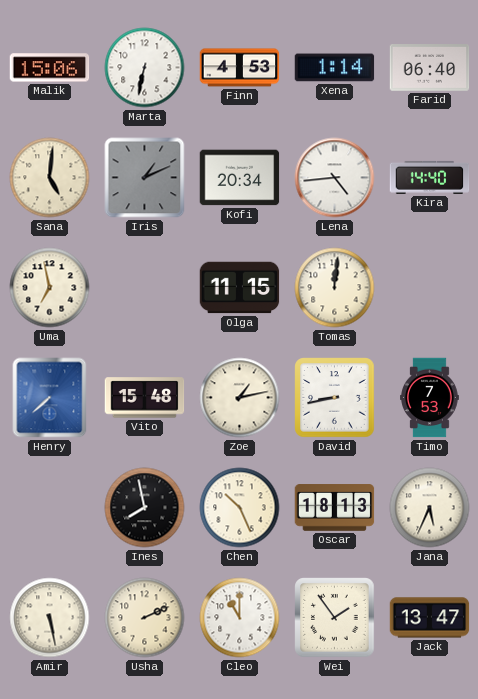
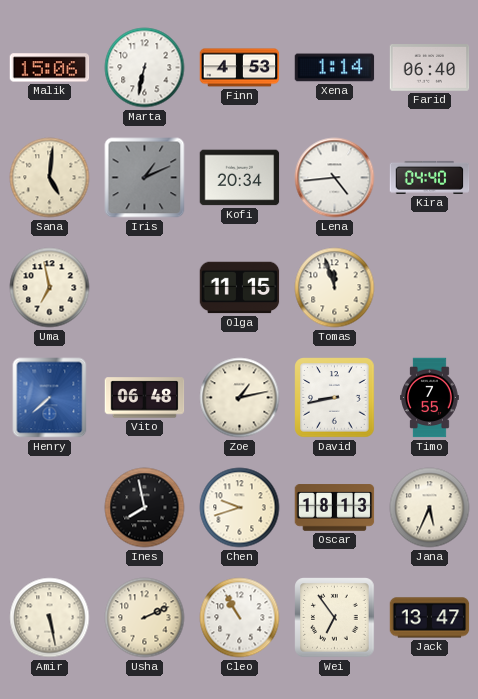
Kira: 14:40 -> 04:40 (430, 177)
Tomas: 12:01 -> 11:57 (335, 288)
Vito: 15:48 -> 06:48 (145, 398)
Timo: 7:53 -> 7:55 (430, 398)
Chen: 10:26 -> 9:42 (240, 508)
Cleo: 11:00 -> 10:55 (240, 618)
Wei: 1:54 -> 6:54 (335, 618)
